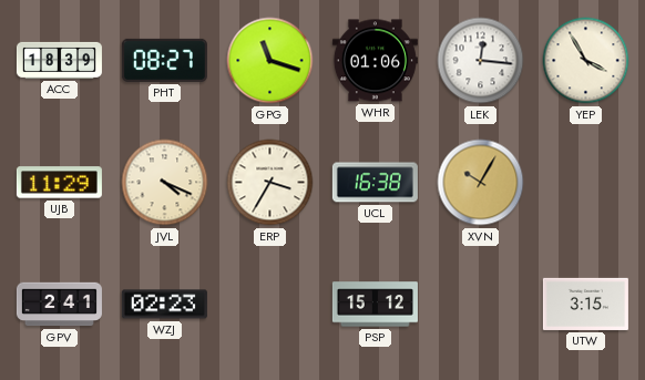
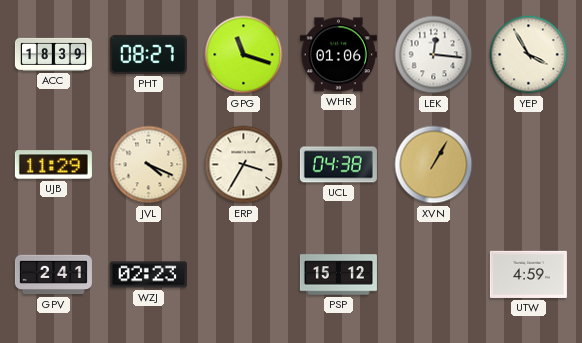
UCL: 16:38 -> 04:38 (338, 165)
XVN: 10:05 -> 1:05 (434, 165)
UTW: 3:15 -> 4:59 (528, 274)
